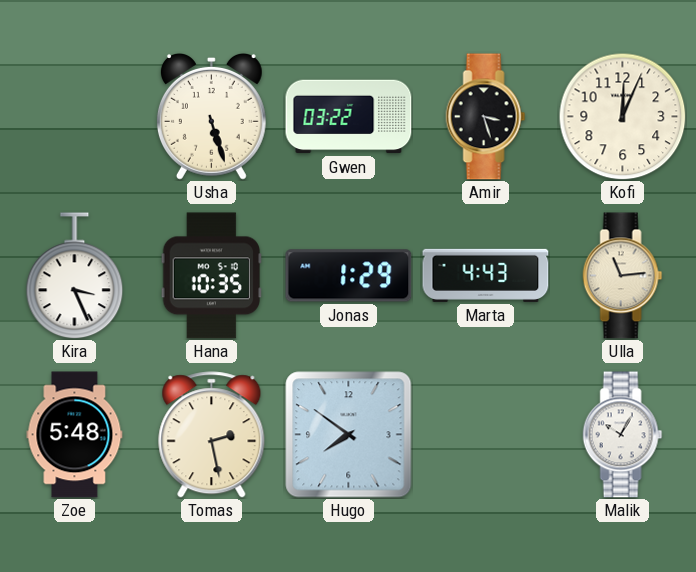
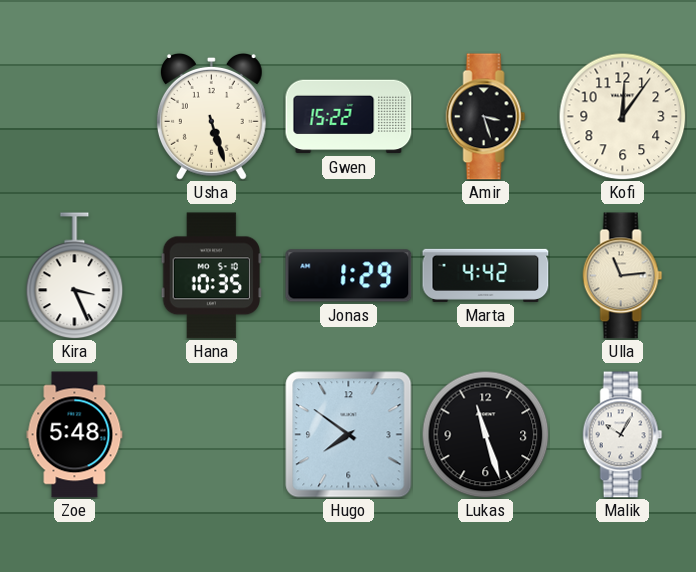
Gwen: 03:22 -> 15:22 (349, 117)
Kofi: 12:04 -> 12:06 (622, 116)
Marta: 4:43 -> 4:42 (486, 275)
Tomas: 2:28 -> none (212, 435)
Lukas: none -> 11:27 (485, 434)
